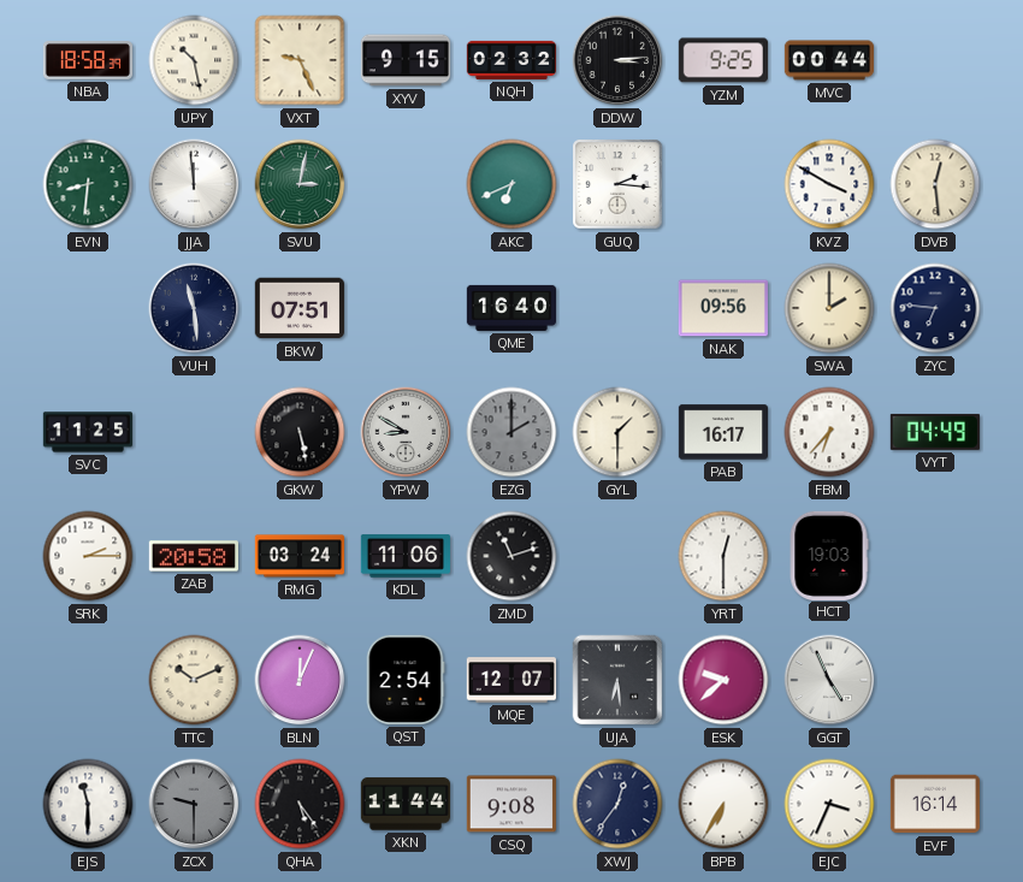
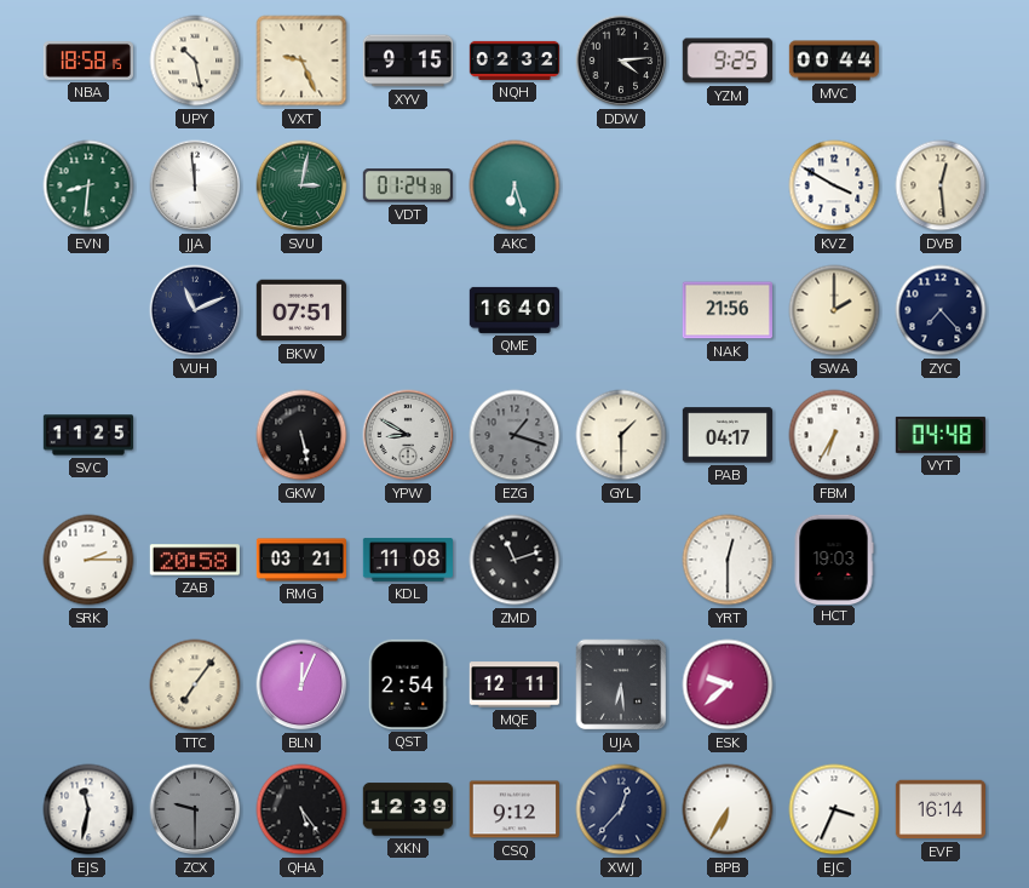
NBA: 18:58:39 -> 18:58:15 (87, 62)
DDW: 3:14 -> 4:14 (621, 61)
VDT: none -> 01:24 (408, 185)
AKC: 6:41 -> 6:27 (514, 185)
GUQ: 2:16 -> none (617, 184)
VUH: 11:29 -> 11:11 (195, 310)
NAK: 09:56 -> 21:56 (726, 310)
ZYC: 6:46 -> 7:23 (941, 310)
EZG: 2:00 -> 1:18 (514, 435)
PAB: 16:17 -> 04:17 (726, 435)
FBM: 6:37 -> 6:35 (834, 435)
VYT: 04:49 -> 04:48 (941, 435)
RMG: 03:24 -> 03:21 (300, 560)
KDL: 11:06 -> 11:08 (407, 560)
TTC: 10:11 -> 7:06 (195, 684)
MQE: 12:07 -> 12:11 (513, 684)
GGT: 4:56 -> none (829, 680)
EJS: 11:30 -> 11:32 (88, 809)
XKN: 11:44 -> 12:39 (407, 809)
CSQ: 9:08 -> 9:12 (514, 809)
XWJ: 12:36 -> 12:37 (621, 809)
